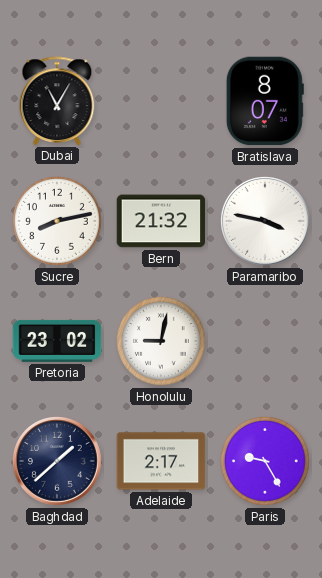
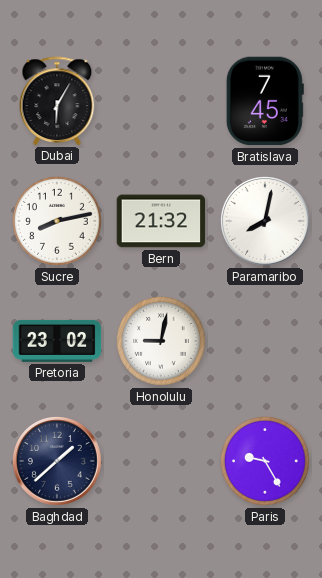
Dubai: 11:05 -> 6:05 (57, 101)
Bratislava: 8:07 -> 7:45 (265, 101)
Paramaribo: 3:47 -> 8:02 (266, 222)
Adelaide: 2:17 -> none (161, 461)
